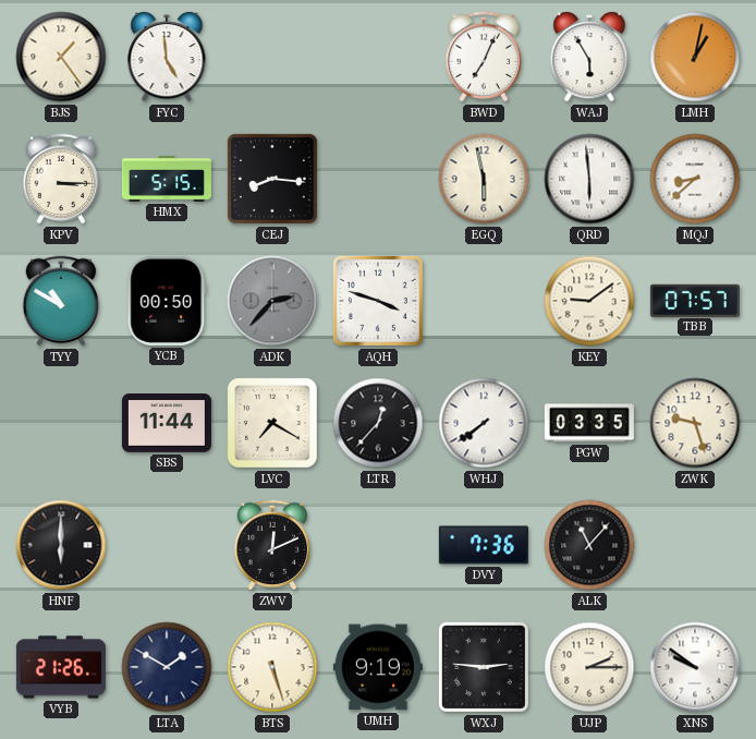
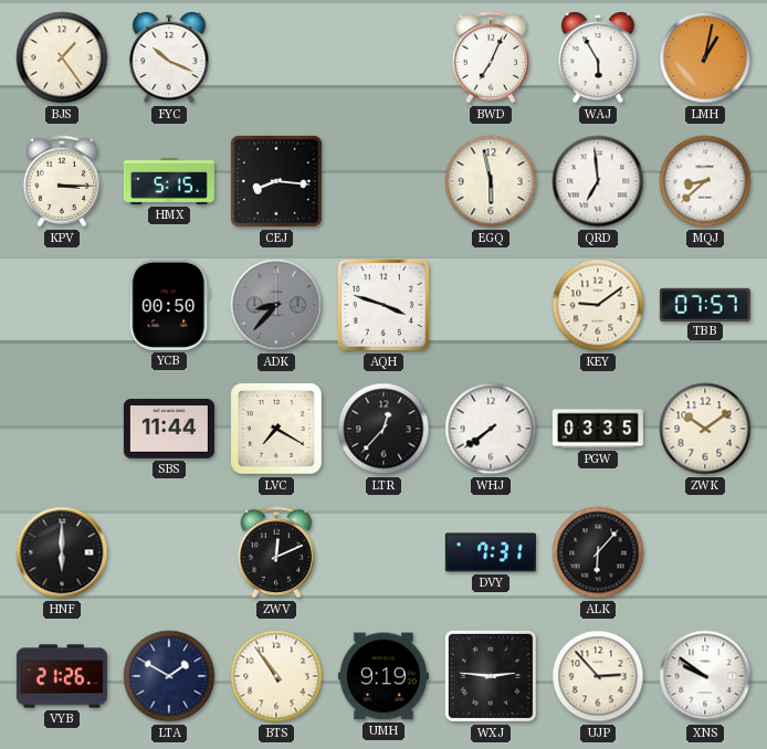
FYC: 4:59 -> 10:19 (169, 59)
QRD: 5:59 -> 6:59 (598, 181)
TYY: 10:50 -> none (61, 301)
ADK: 2:37 -> 8:37 (276, 305)
ZWK: 9:27 -> 10:09 (705, 429)
DVY: 7:36 -> 7:31 (491, 552)
ALK: 11:07 -> 6:07 (598, 552)
BTS: 5:27 -> 10:54 (276, 676)
UJP: 2:15 -> 2:53 (598, 676)
